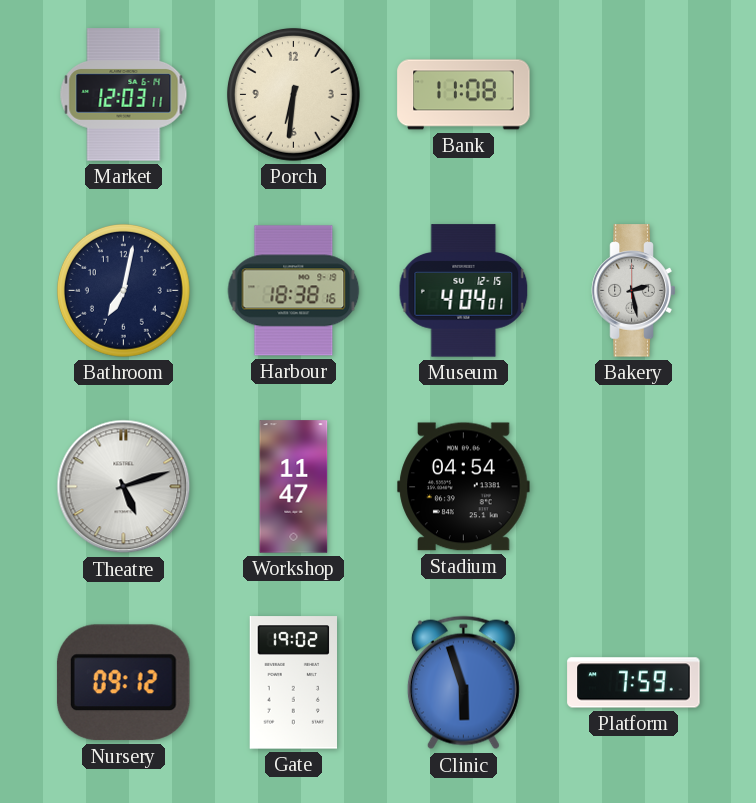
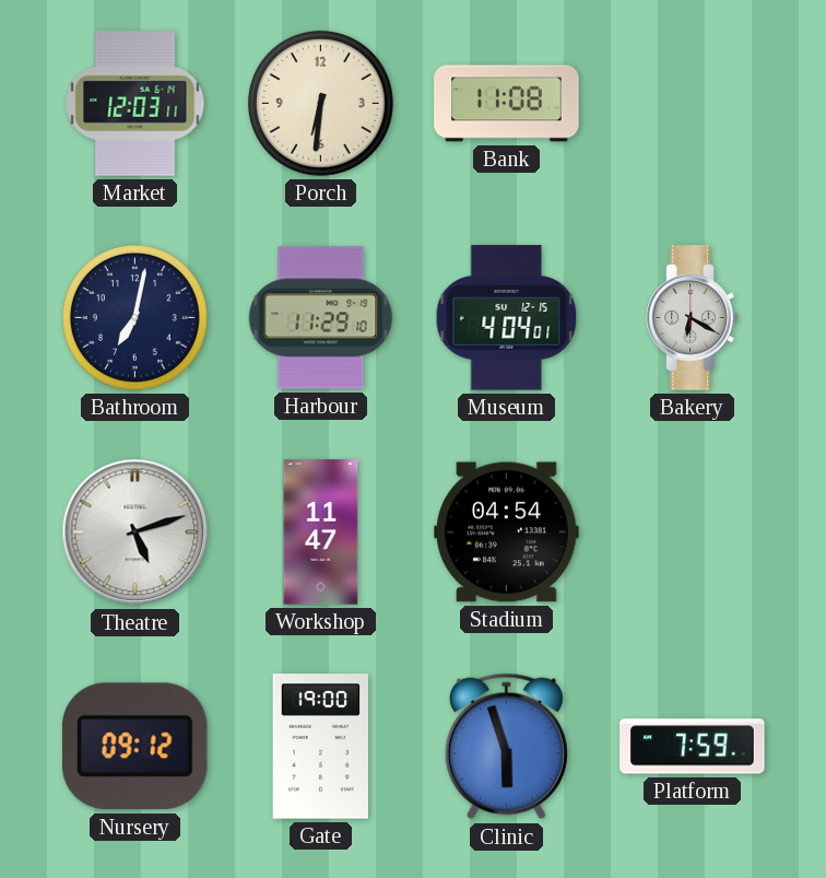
Harbour: 18:38 -> 11:29 (321, 318)
Bakery: 2:28 -> 6:20 (693, 318)
Gate: 19:02 -> 19:00 (321, 747)
